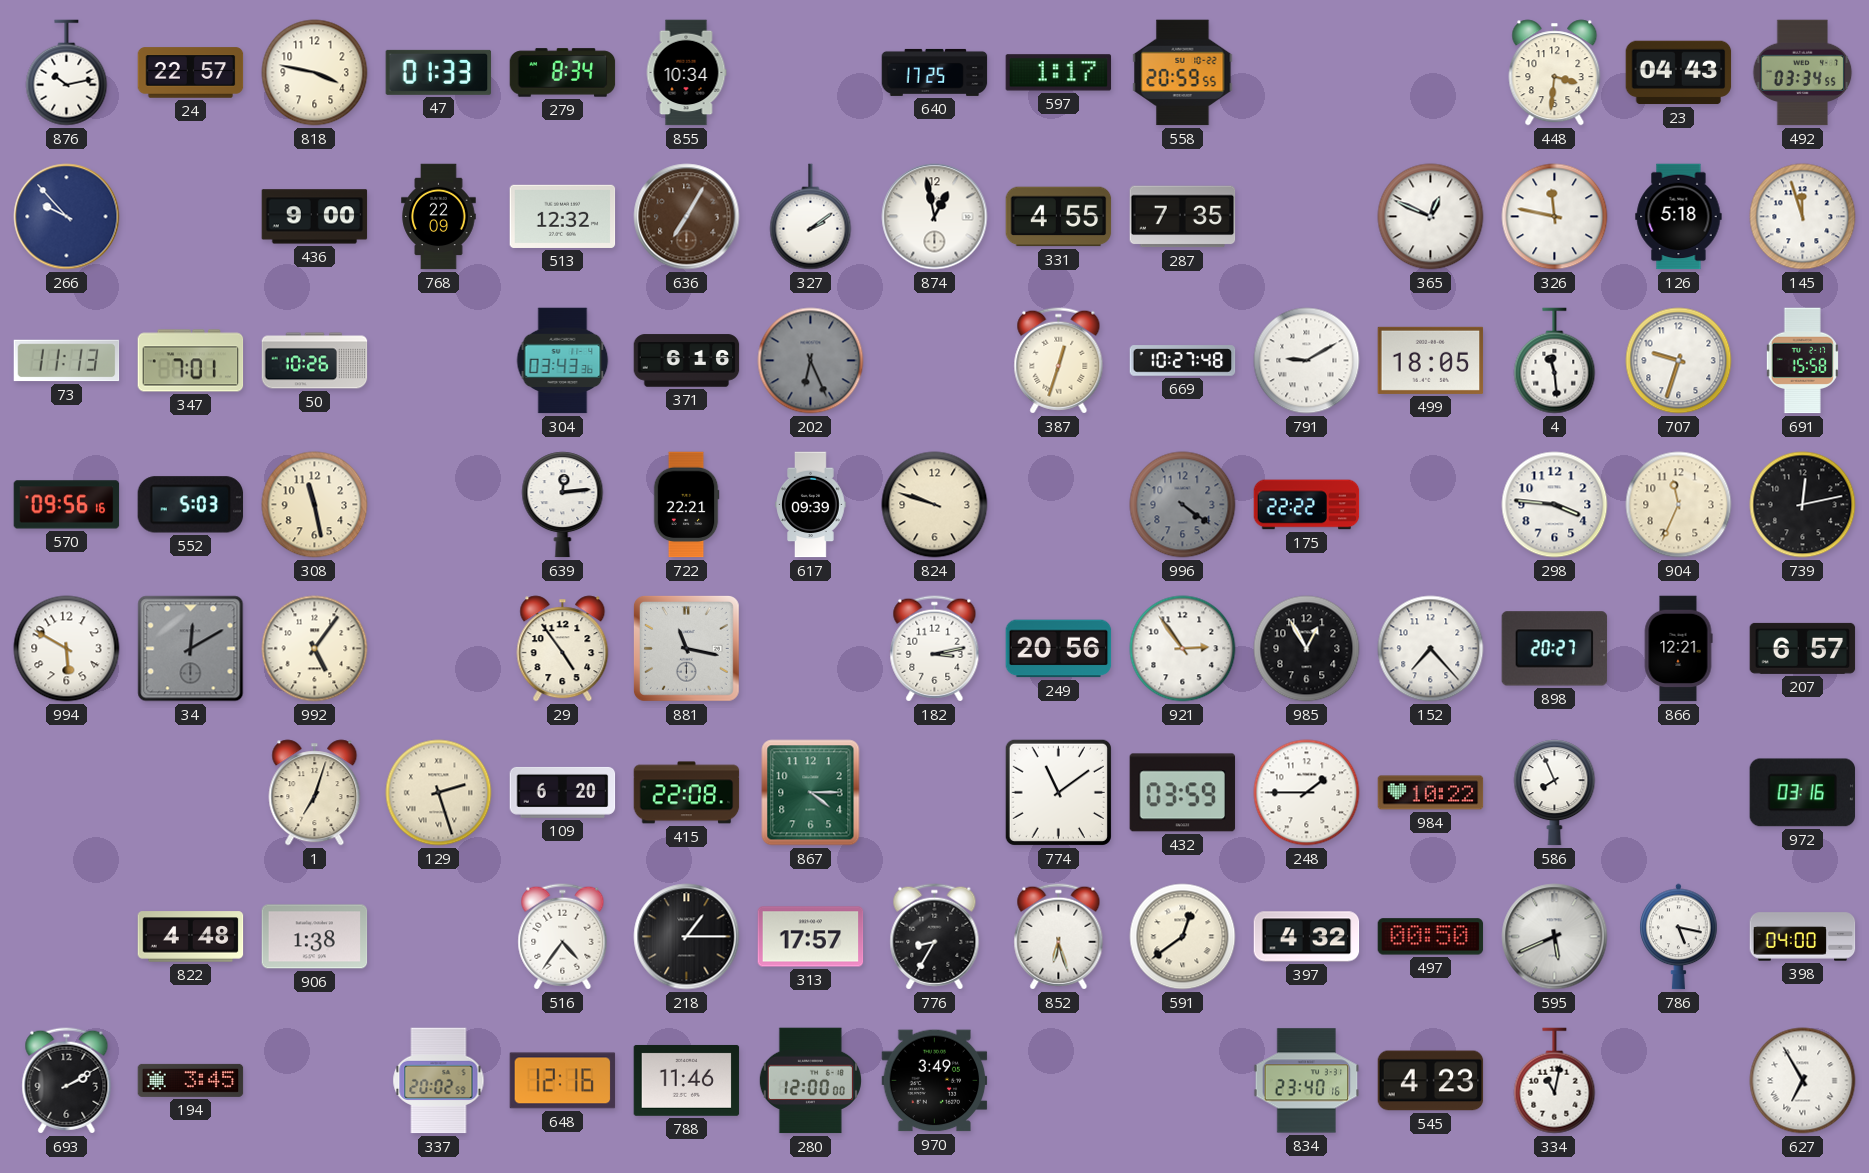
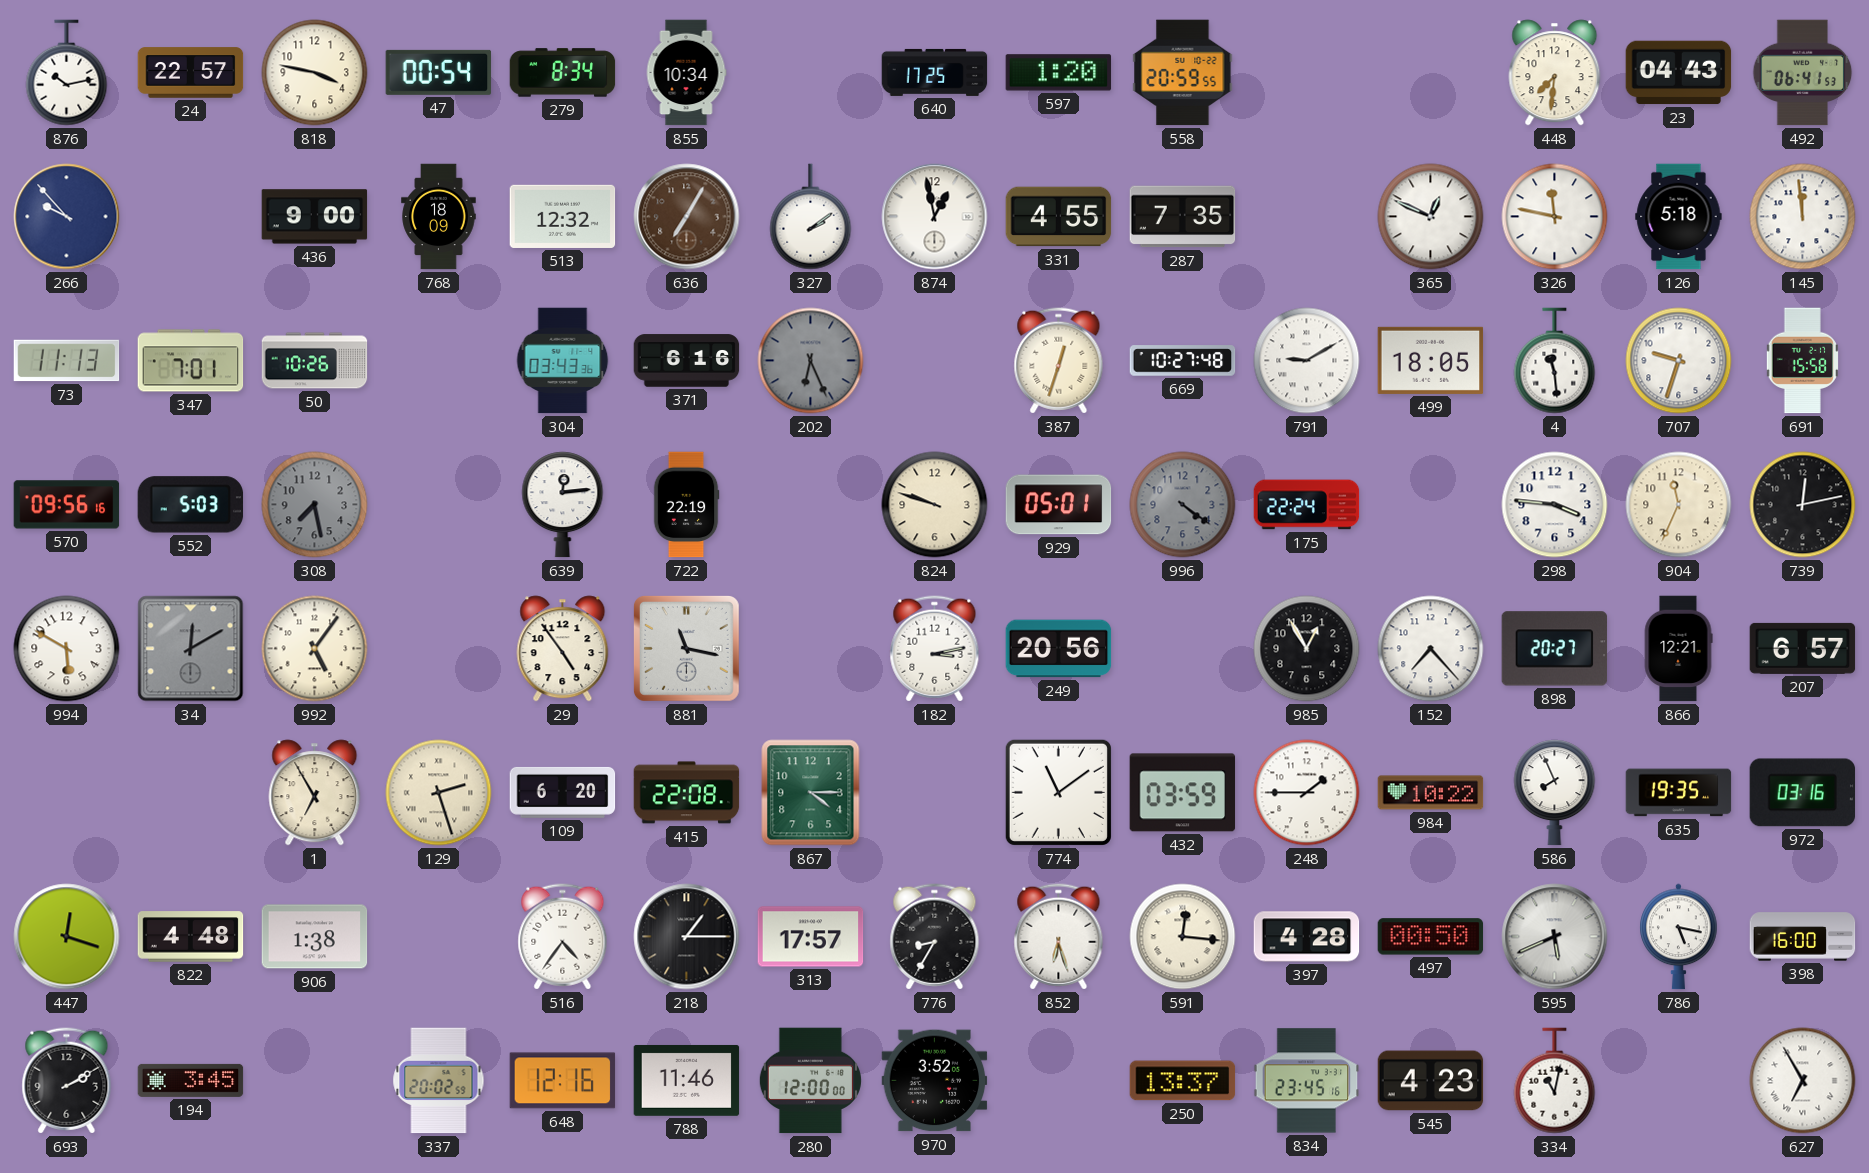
47: 01:33 -> 00:54 (439, 72)
597: 1:17 -> 1:20 (1059, 73)
448: 3:31 -> 7:31 (1555, 73)
492: 03:34 -> 06:41 (1803, 73)
768: 22:09 -> 18:09 (439, 217)
145: 11:57 -> 11:59 (1803, 217)
308: 11:28 -> 7:28 (315, 505)
308 dial: cream -> grey (315, 505)
722: 22:21 -> 22:19 (686, 505)
617: 09:39 -> none (811, 505)
929: none -> 05:01 (1059, 505)
175: 22:22 -> 22:24 (1307, 505)
921: 2:54 -> none (1183, 649)
1: 7:03 -> 6:55 (315, 793)
635: none -> 19:35 (1679, 793)
447: none -> 12:18 (67, 937)
591: 12:39 -> 12:16 (1183, 937)
397: 4:32 -> 4:28 (1307, 937)
398: 04:00 -> 16:00 (1803, 937)
970: 3:49 -> 3:52 (935, 1081)
250: none -> 13:37 (1183, 1081)
834: 23:40 -> 23:45 (1307, 1081)
